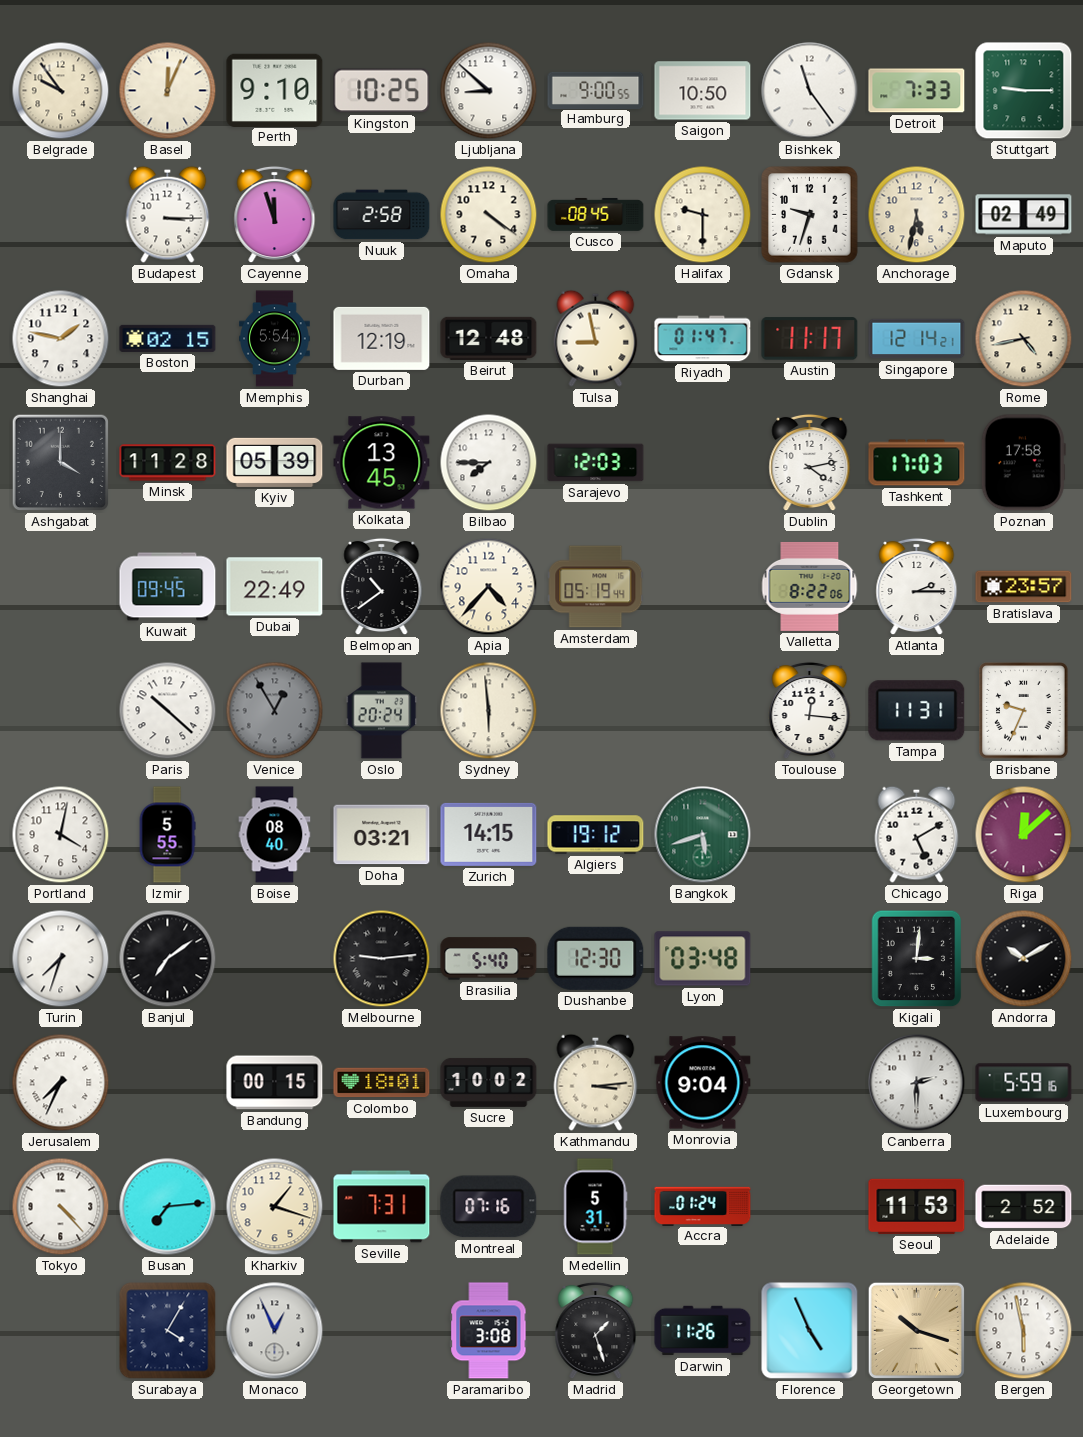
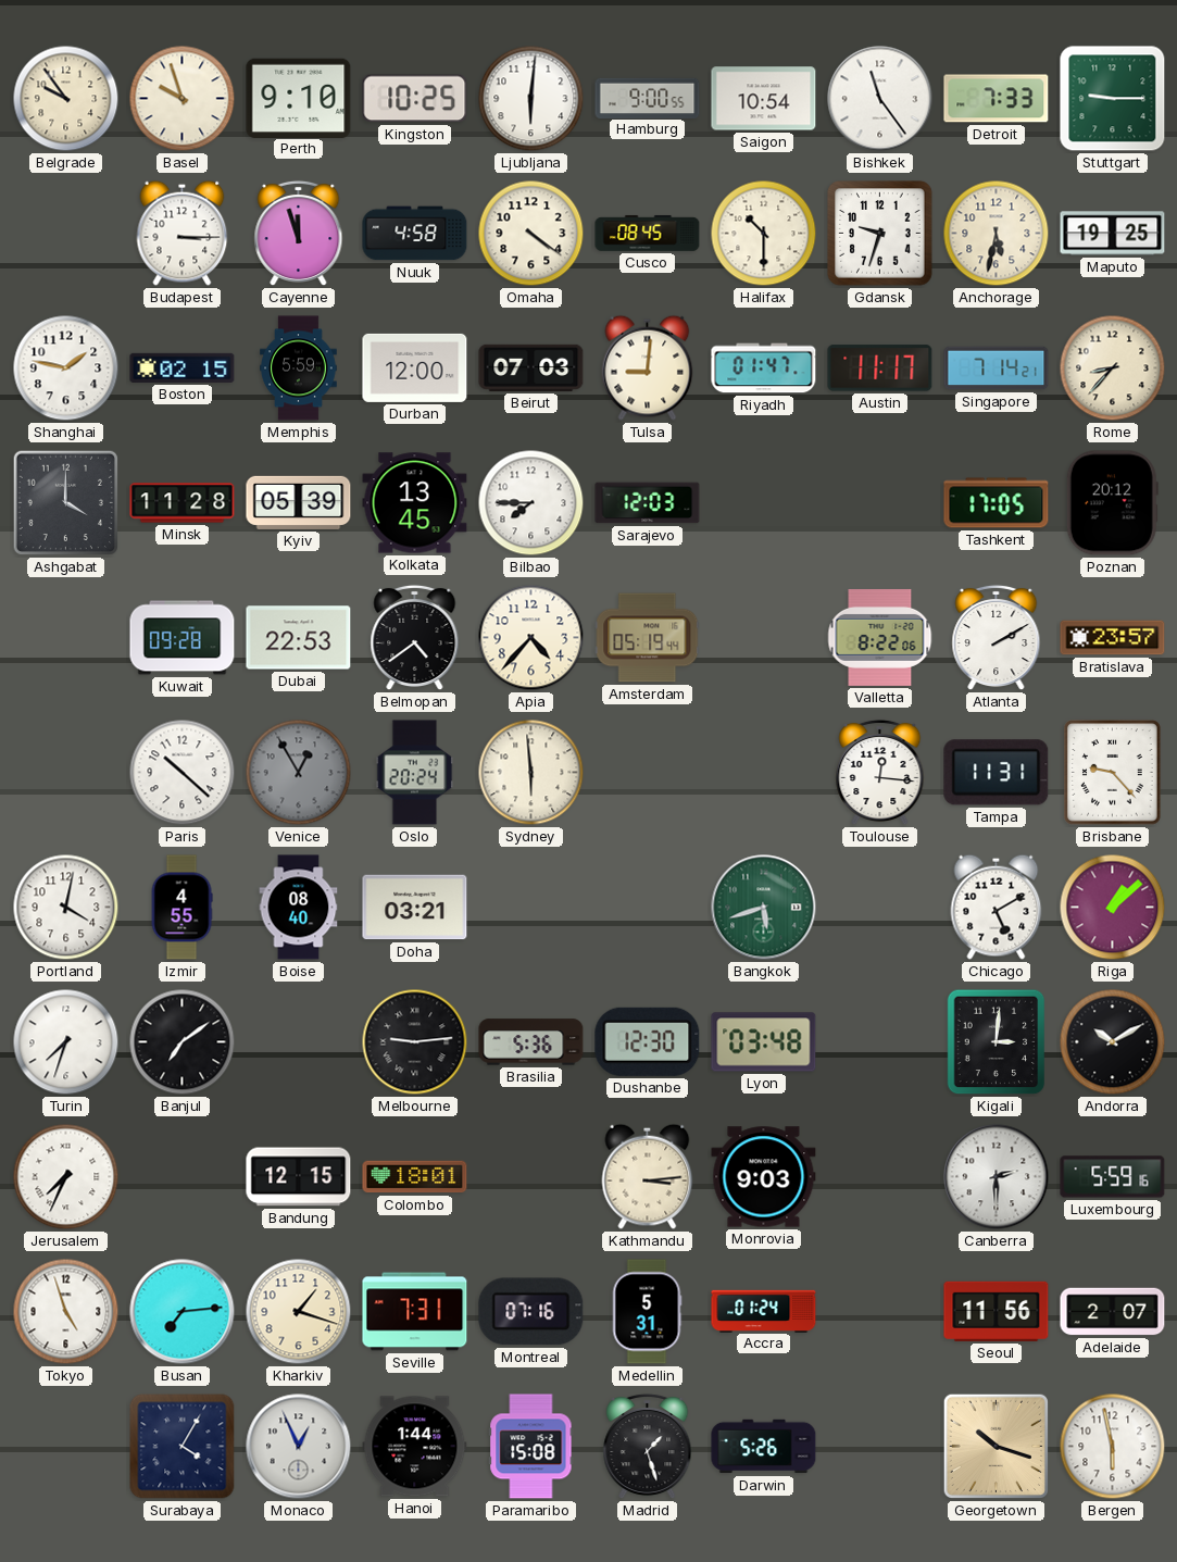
Basel: 12:04 -> 9:57 (183, 99)
Ljubljana: 8:52 -> 6:01 (531, 99)
Saigon: 10:50 -> 10:54 (764, 99)
Nuuk: 2:58 -> 4:58 (415, 234)
Halifax: 9:30 -> 10:30 (764, 234)
Maputo: 02:49 -> 19:25 (1113, 234)
Memphis: 5:54 -> 5:59 (299, 368)
Durban: 12:19 -> 12:00 (415, 367)
Beirut: 12:48 -> 07:03 (531, 367)
Tulsa: 8:58 -> 9:01 (648, 367)
Singapore: 12:14 -> 7:14 (997, 368)
Rome: 4:43 -> 8:37 (1113, 368)
Dublin: 4:13 -> none (810, 463)
Tashkent: 17:03 -> 17:05 (997, 503)
Poznan: 17:58 -> 20:12 (1112, 503)
Kuwait: 09:45 -> 09:28 (183, 638)
Dubai: 22:49 -> 22:53 (299, 638)
Belmopan: 10:39 -> 4:39 (415, 638)
Atlanta: 2:15 -> 2:10 (997, 638)
Brisbane: 9:34 -> 9:23 (1113, 773)
Izmir: 5:55 -> 4:55 (181, 908)
Zurich: 14:15 -> none (489, 834)
Algiers: 19:12 -> none (596, 835)
Riga: 12:08 -> 1:08 (1113, 908)
Brasilia: 5:40 -> 5:36 (531, 1042)
Bandung: 00:15 -> 12:15 (299, 1177)
Sucre: 10:02 -> none (489, 1082)
Monrovia: 9:04 -> 9:03 (764, 1177)
Tokyo: 4:23 -> 4:57 (66, 1312)
Seoul: 11:53 -> 11:56 (997, 1311)
Adelaide: 2:52 -> 2:07 (1113, 1312)
Hanoi: none -> 1:44 (415, 1447)
Paramaribo: 3:08 -> 15:08 (531, 1447)
Darwin: 11:26 -> 5:26 (764, 1447)
Florence: 4:56 -> none (810, 1331)
